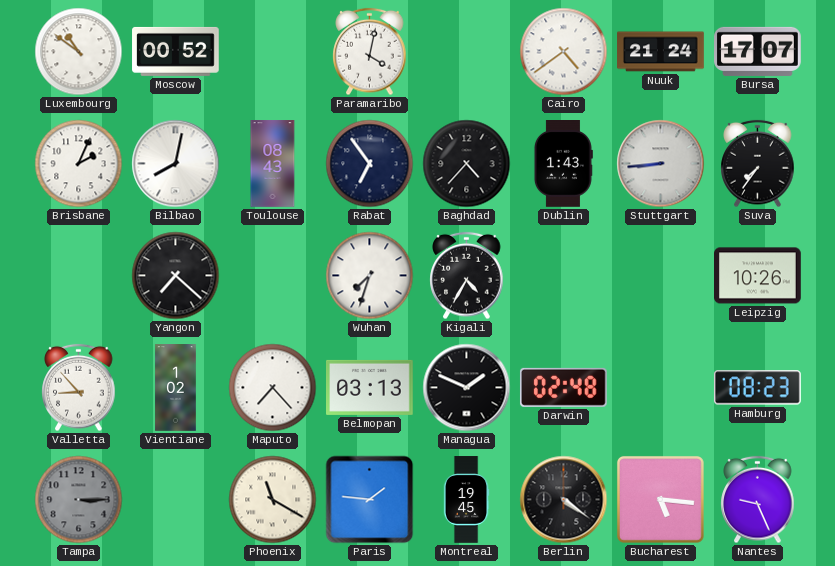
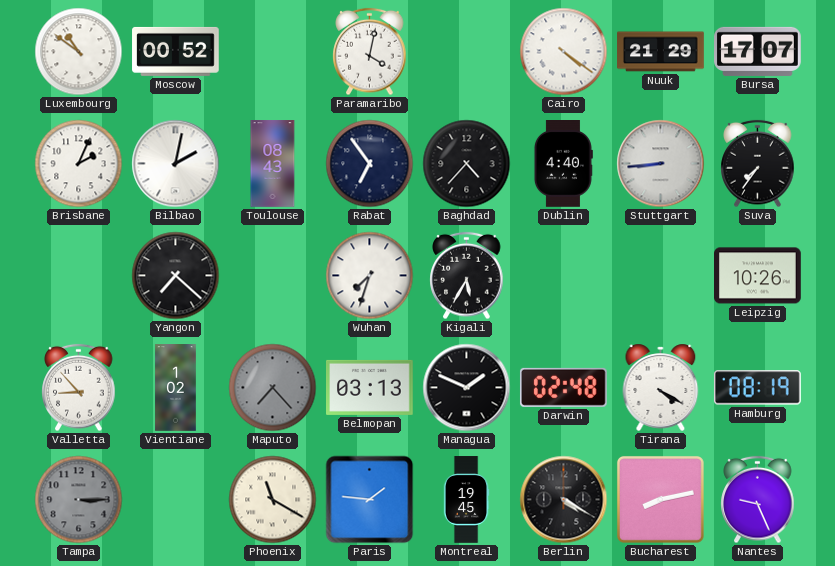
Cairo: 4:39 -> 4:21 (564, 52)
Nuuk: 21:24 -> 21:29 (661, 52)
Bilbao: 8:02 -> 2:02 (176, 164)
Dublin: 1:43 -> 4:40 (563, 164)
Kigali: 4:35 -> 5:35 (467, 276)
Maputo dial: white -> grey (273, 388)
Tirana: none -> 4:20 (661, 387)
Hamburg: 08:23 -> 08:19 (757, 388)
Berlin: 4:21 -> 4:20 (564, 500)
Bucharest: 5:16 -> 8:13 (660, 499)
